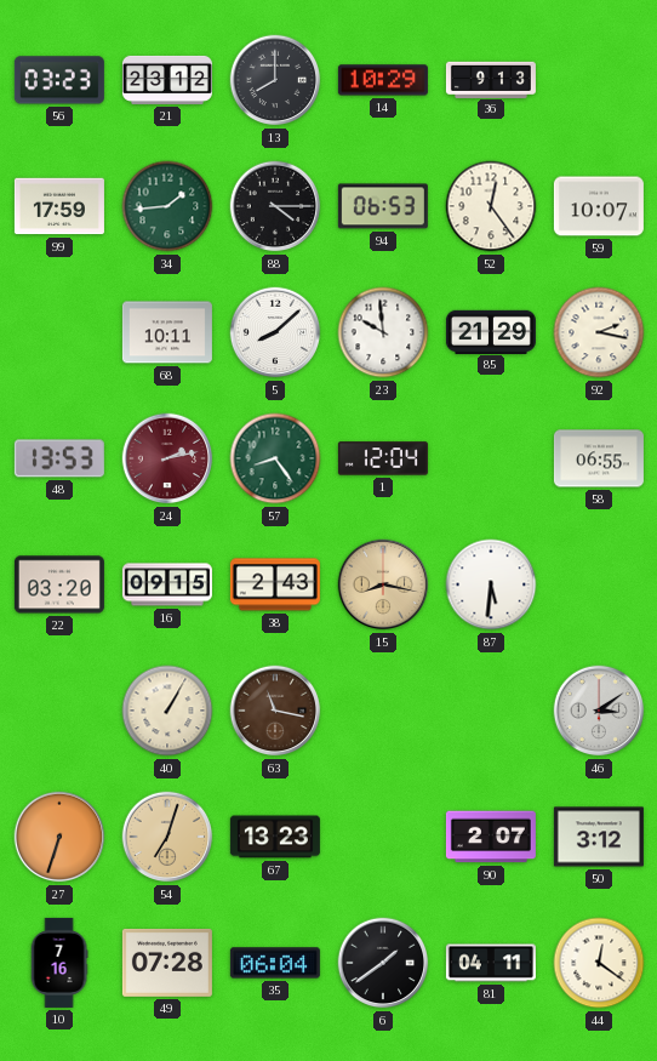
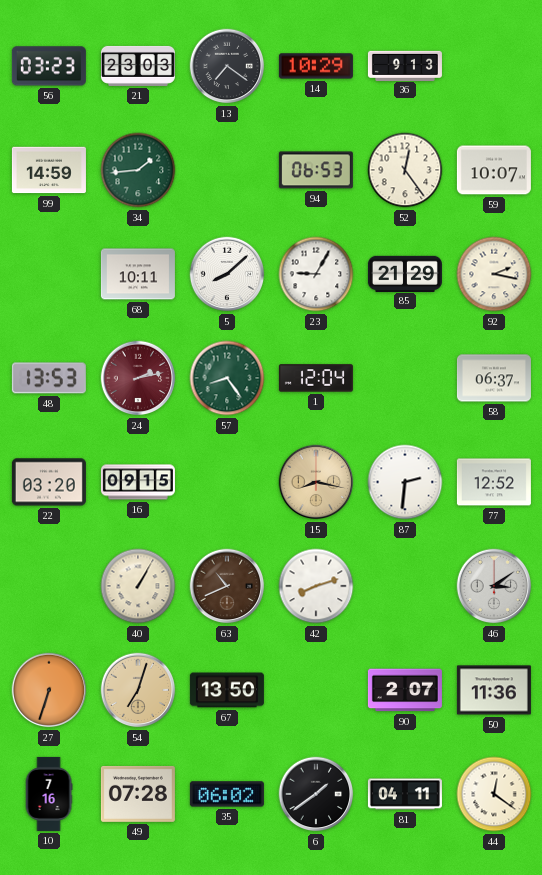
21: 23:12 -> 23:03 (138, 66)
13: 8:00 -> 7:21 (227, 66)
99: 17:59 -> 14:59 (49, 170)
88: 4:15 -> none (275, 206)
23: 9:59 -> 9:05 (316, 274)
58: 06:55 -> 06:37 (494, 378)
38: 2:43 -> none (275, 584)
87: 5:31 -> 2:31 (405, 482)
77: none -> 12:52 (494, 482)
63: 11:17 -> 10:41 (227, 586)
42: none -> 8:12 (316, 586)
67: 13:23 -> 13:50 (227, 690)
50: 3:12 -> 11:36 (494, 690)
35: 06:04 -> 06:02 (227, 794)
